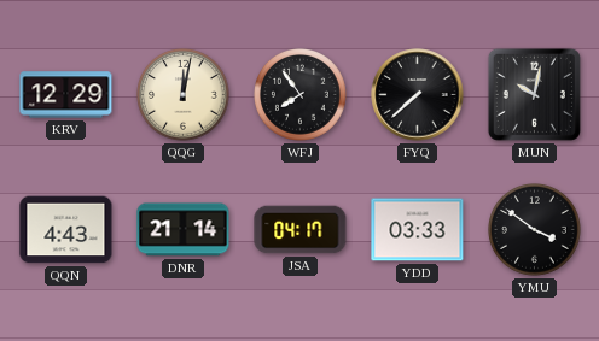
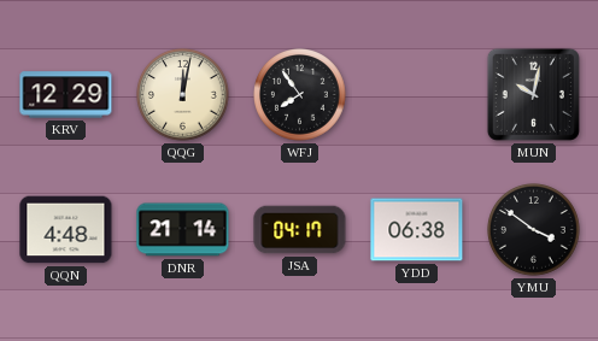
FYQ: 7:38 -> none (418, 95)
QQN: 4:43 -> 4:48 (66, 230)
YDD: 03:33 -> 06:38 (417, 230)
